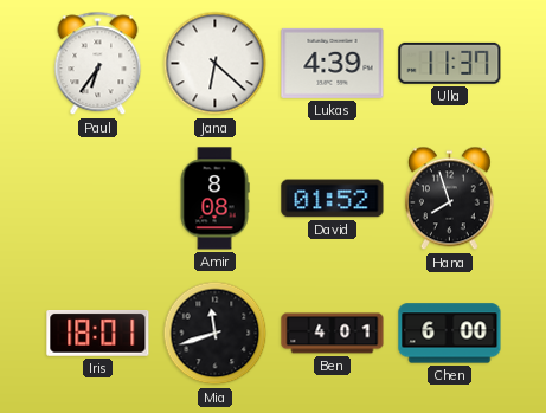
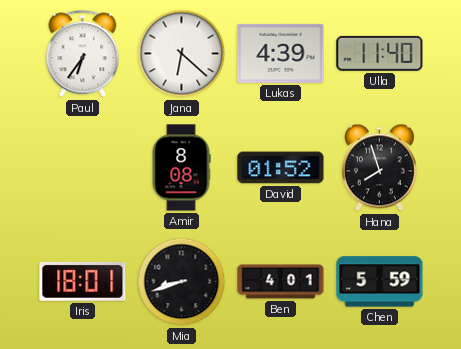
Ulla: 11:37 -> 11:40 (380, 53)
Mia: 11:42 -> 8:42 (182, 282)
Chen: 6:00 -> 5:59 (380, 282)
